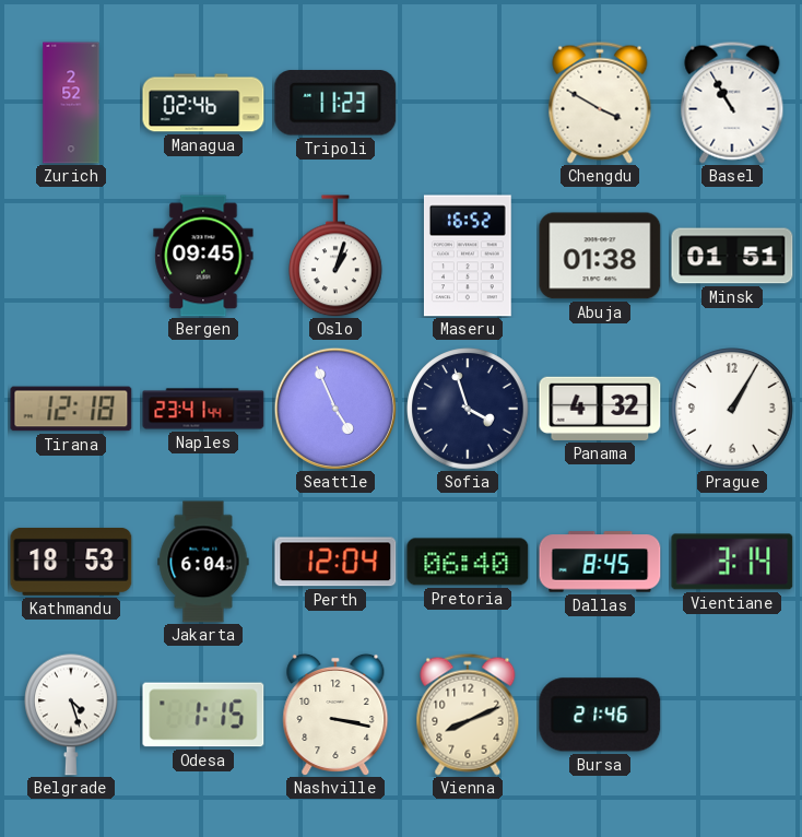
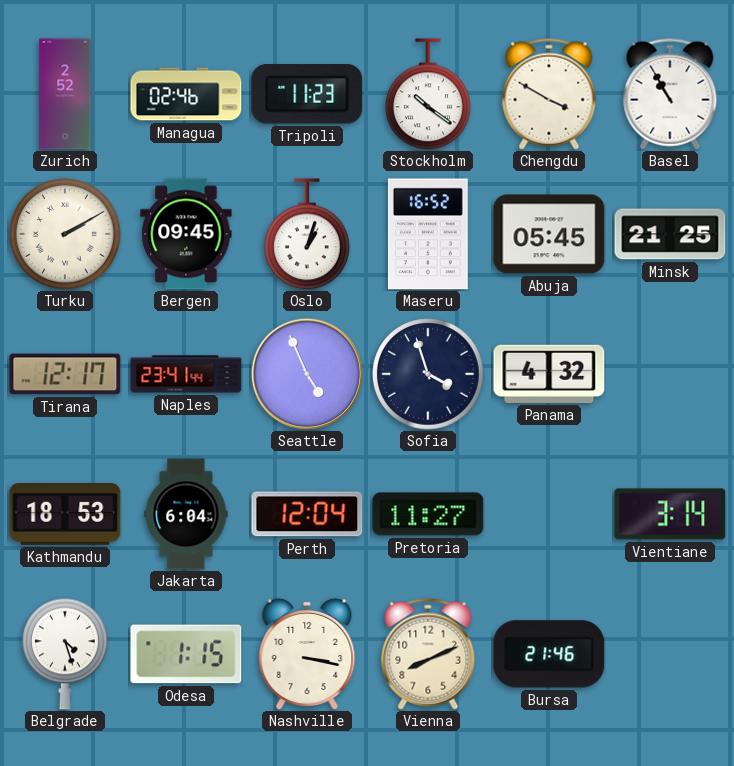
Stockholm: none -> 10:21 (429, 94)
Turku: none -> 2:10 (65, 234)
Abuja: 01:38 -> 05:45 (549, 234)
Minsk: 01:51 -> 21:25 (670, 234)
Tirana: 12:18 -> 12:17 (65, 374)
Prague: 1:05 -> none (732, 409)
Pretoria: 06:40 -> 11:27 (428, 514)
Dallas: 8:45 -> none (600, 562)
